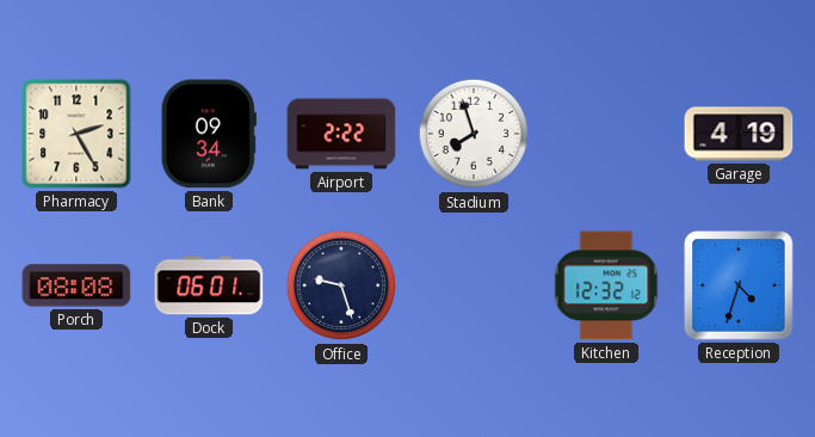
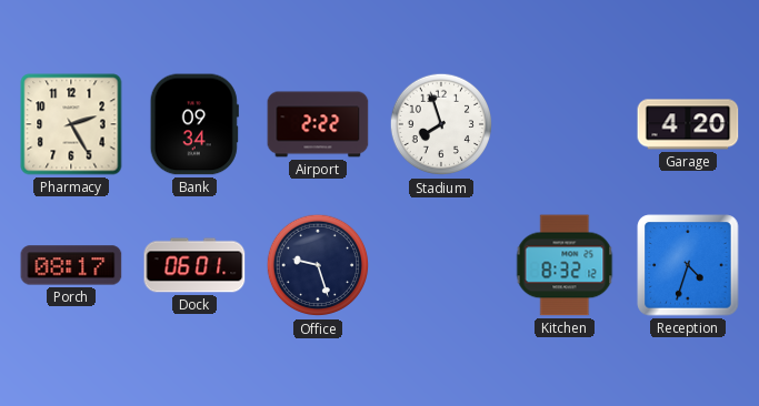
Garage: 4:19 -> 4:20 (688, 124)
Porch: 08:08 -> 08:17 (71, 265)
Kitchen: 12:32 -> 8:32 (565, 265)
